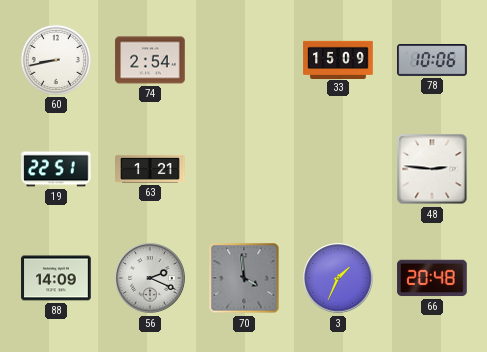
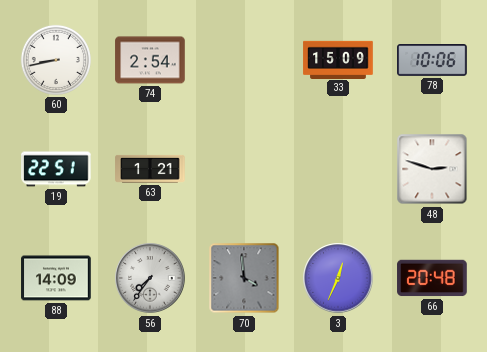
48: 2:46 -> 2:48 (432, 169)
56: 2:19 -> 7:36 (150, 278)
3: 1:34 -> 12:34 (338, 278)
